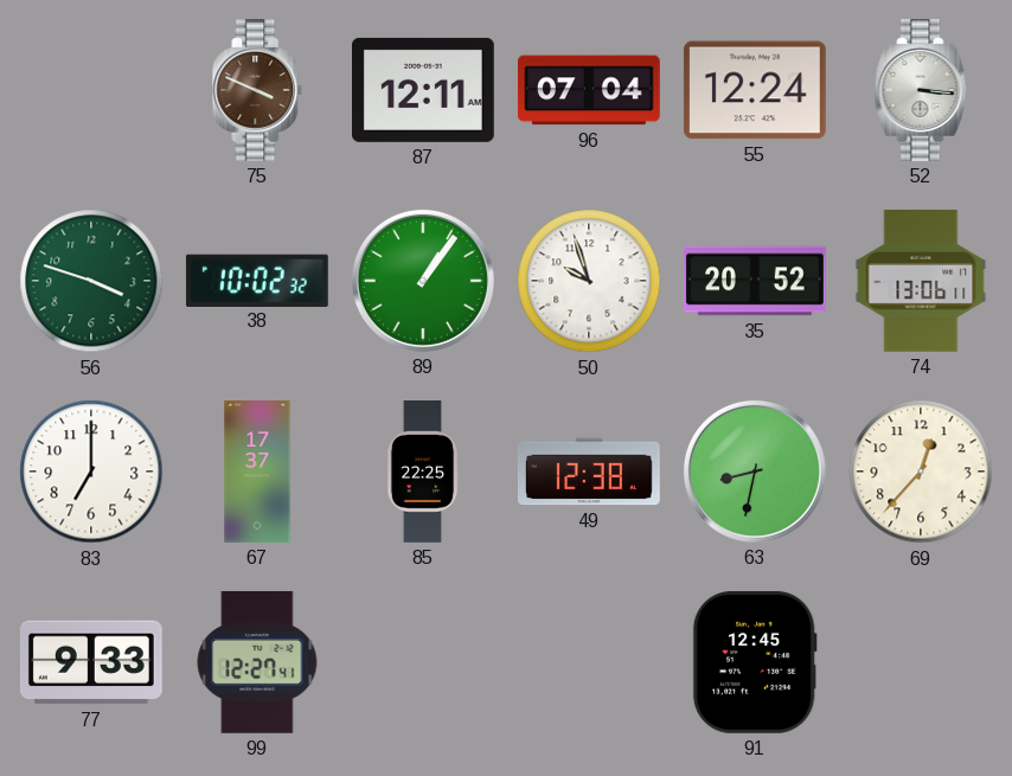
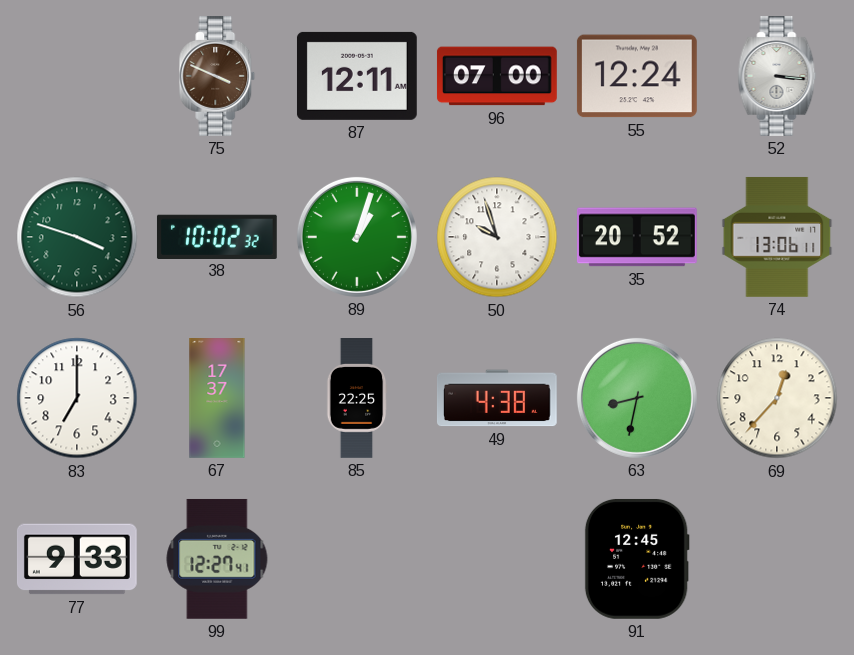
96: 07:04 -> 07:00 (497, 76)
89: 1:06 -> 1:03 (357, 237)
49: 12:38 -> 4:38 (497, 398)
